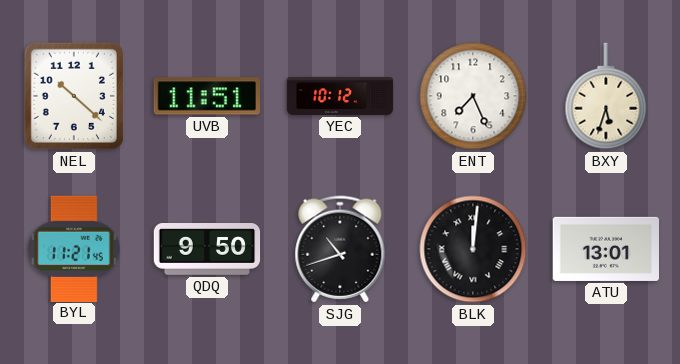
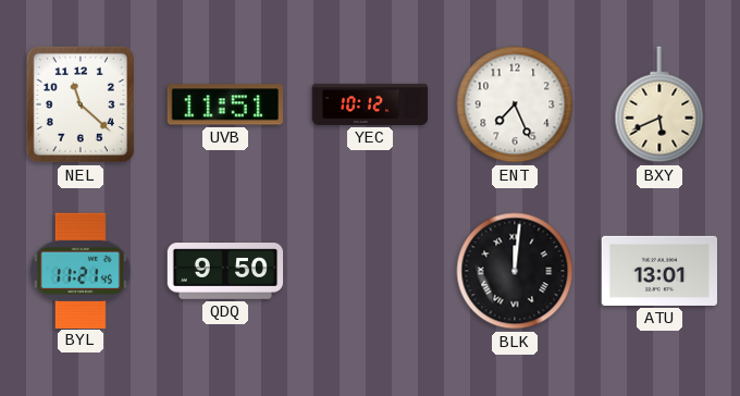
NEL: 10:22 -> 11:22 (81, 104)
BXY: 5:33 -> 5:41 (659, 104)
SJG: 10:42 -> none (340, 249)
